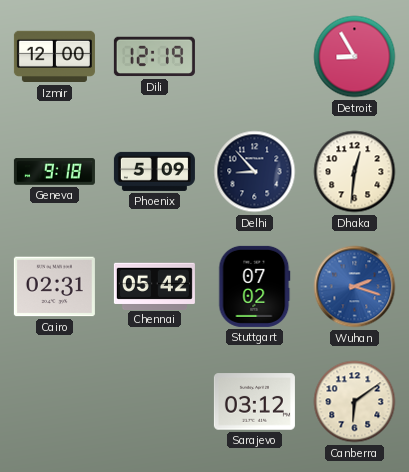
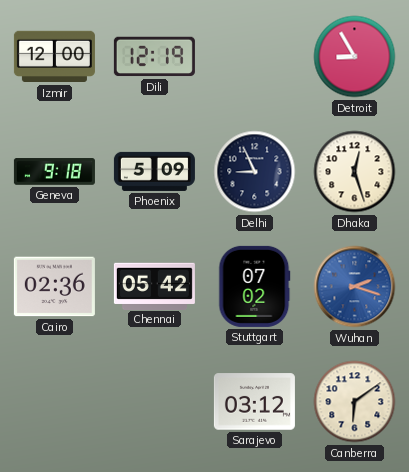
Delhi: 8:53 -> 8:56 (255, 172)
Dhaka: 12:31 -> 12:27 (355, 172)
Cairo: 02:31 -> 02:36 (54, 287)
